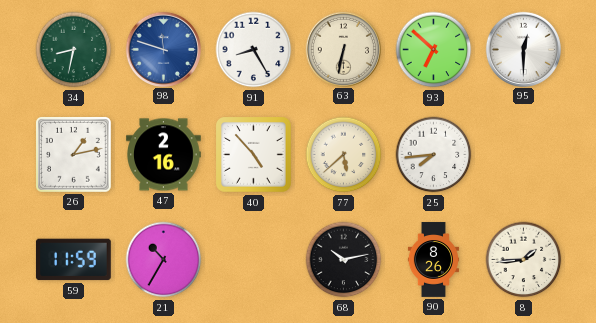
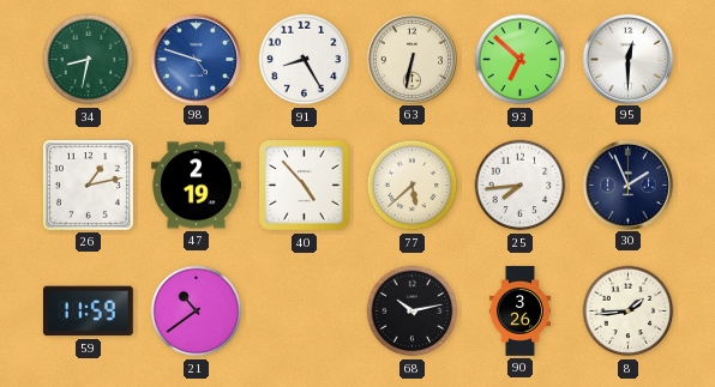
98: 11:48 -> 4:48 (196, 59)
47: 2:16 -> 2:19 (197, 186)
30: none -> 1:56 (627, 185)
21: 10:35 -> 10:39 (197, 312)
90: 8:26 -> 3:26 (519, 312)
